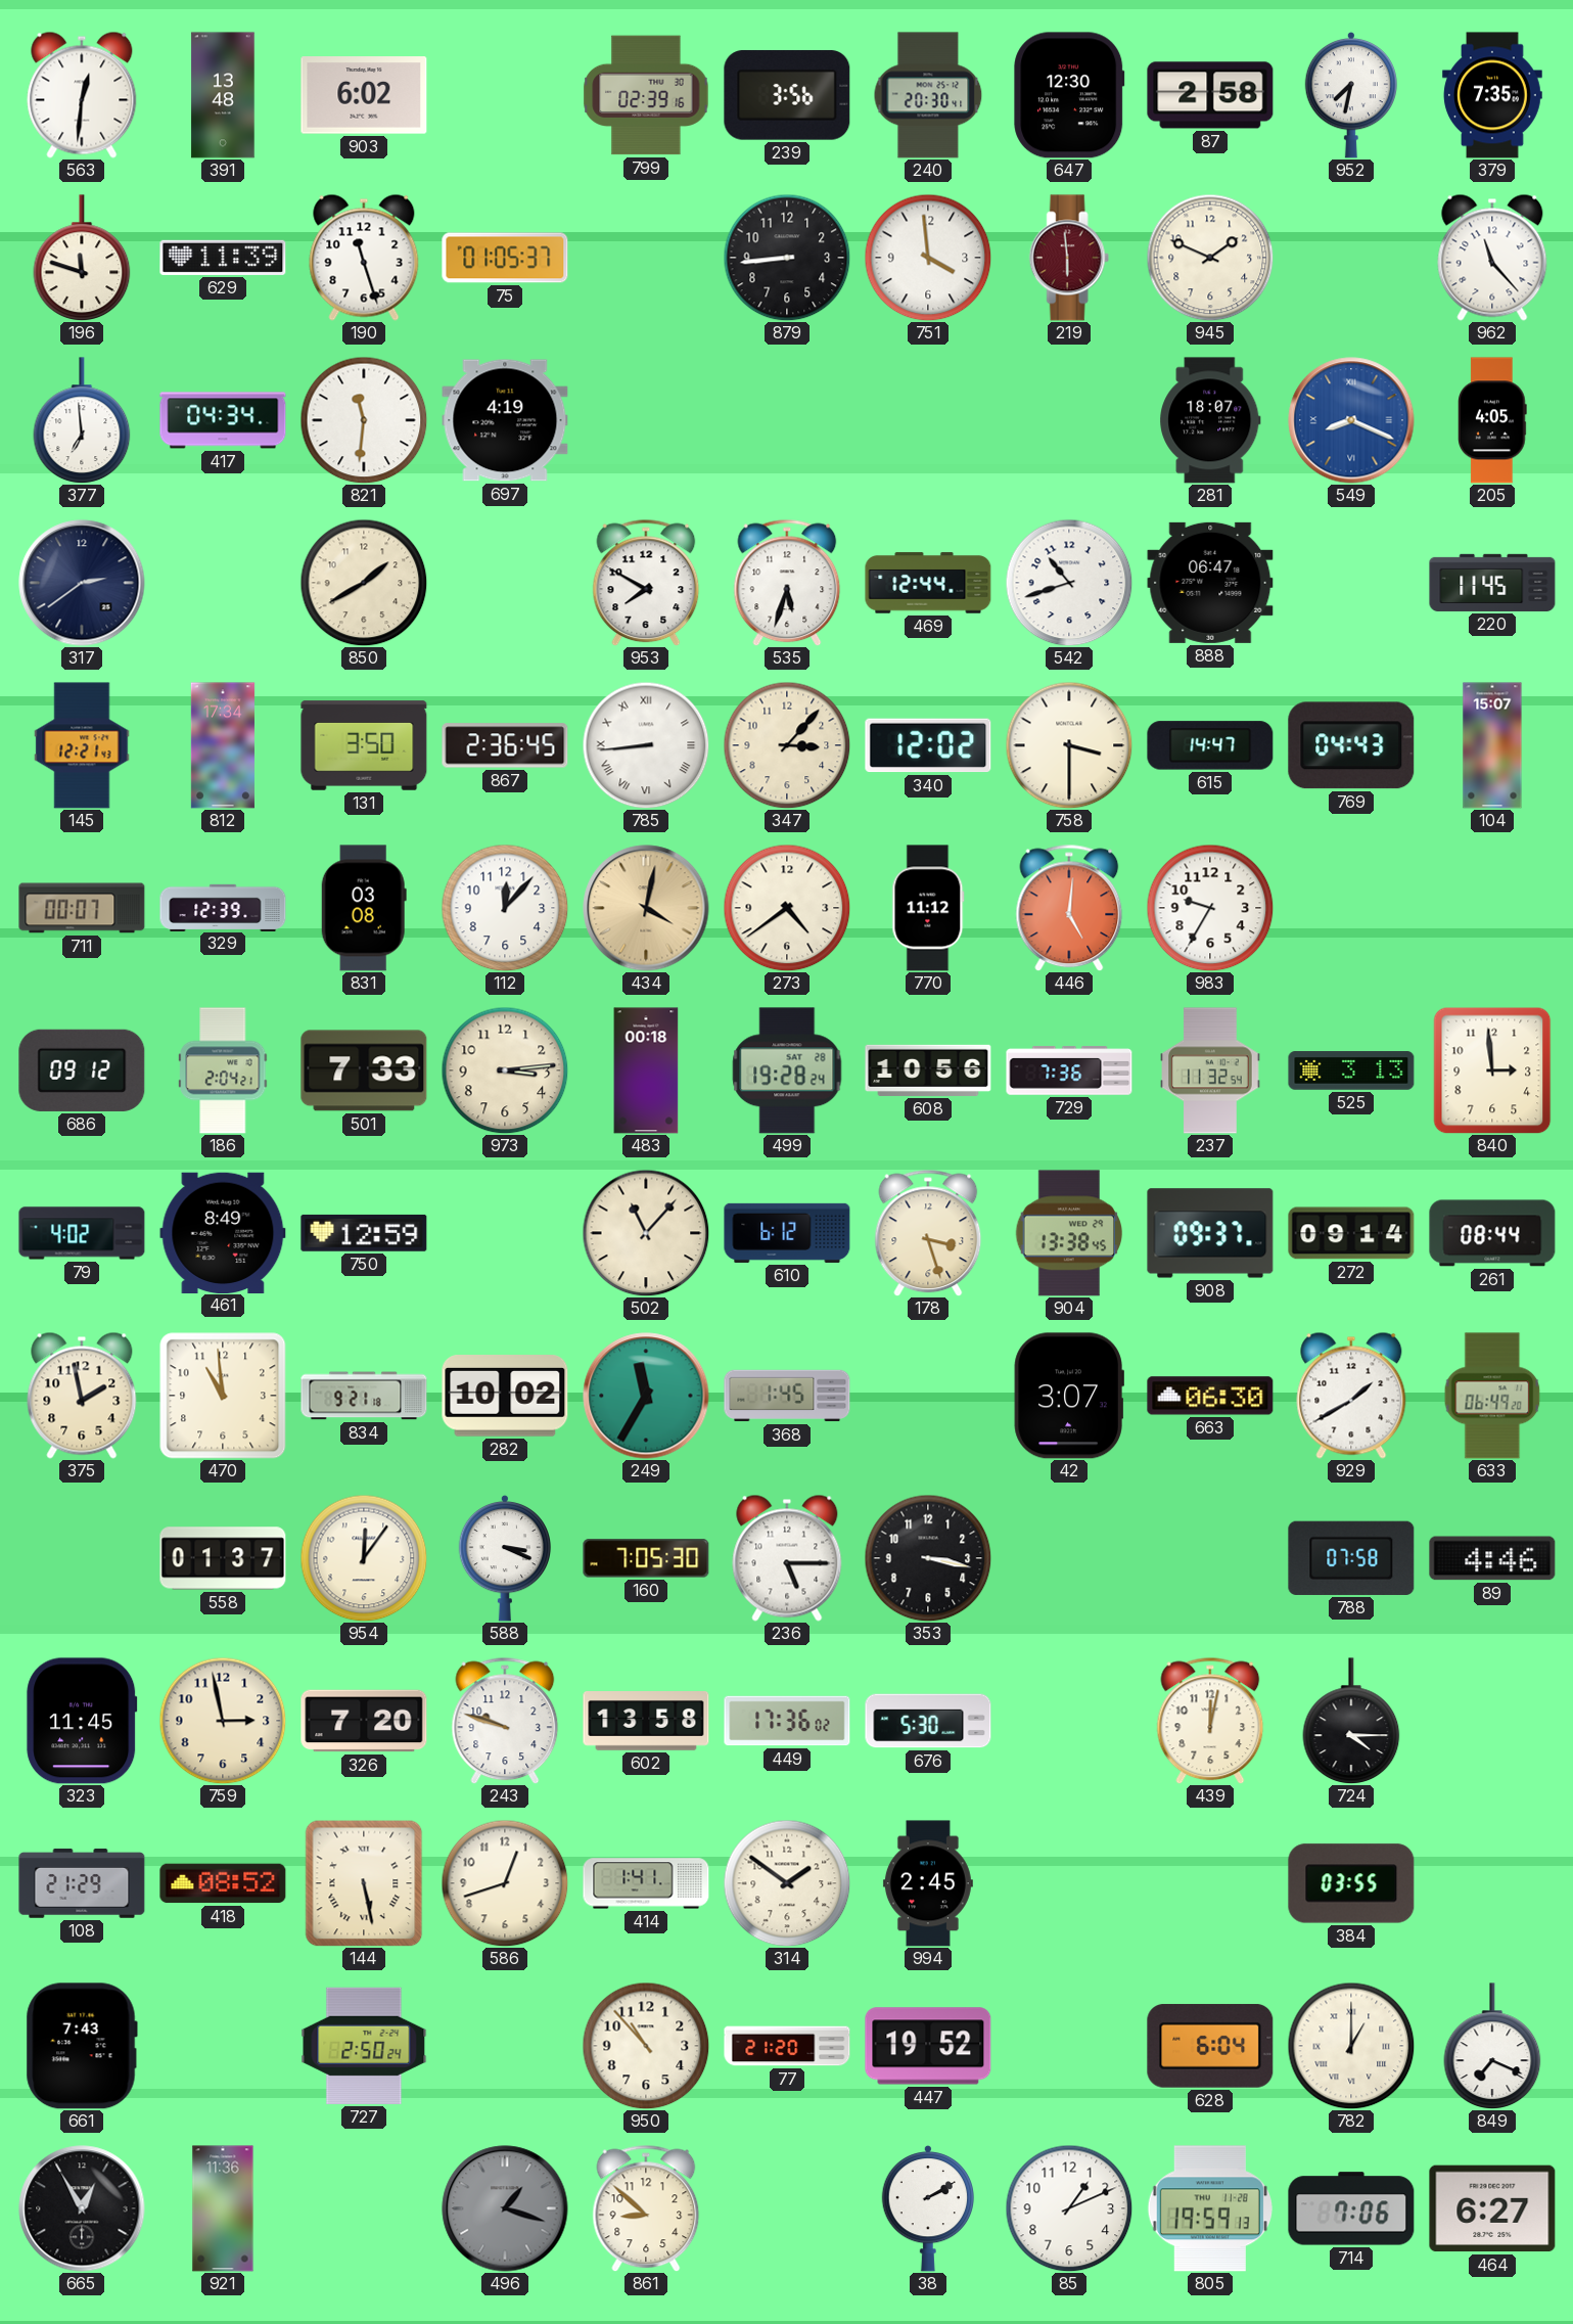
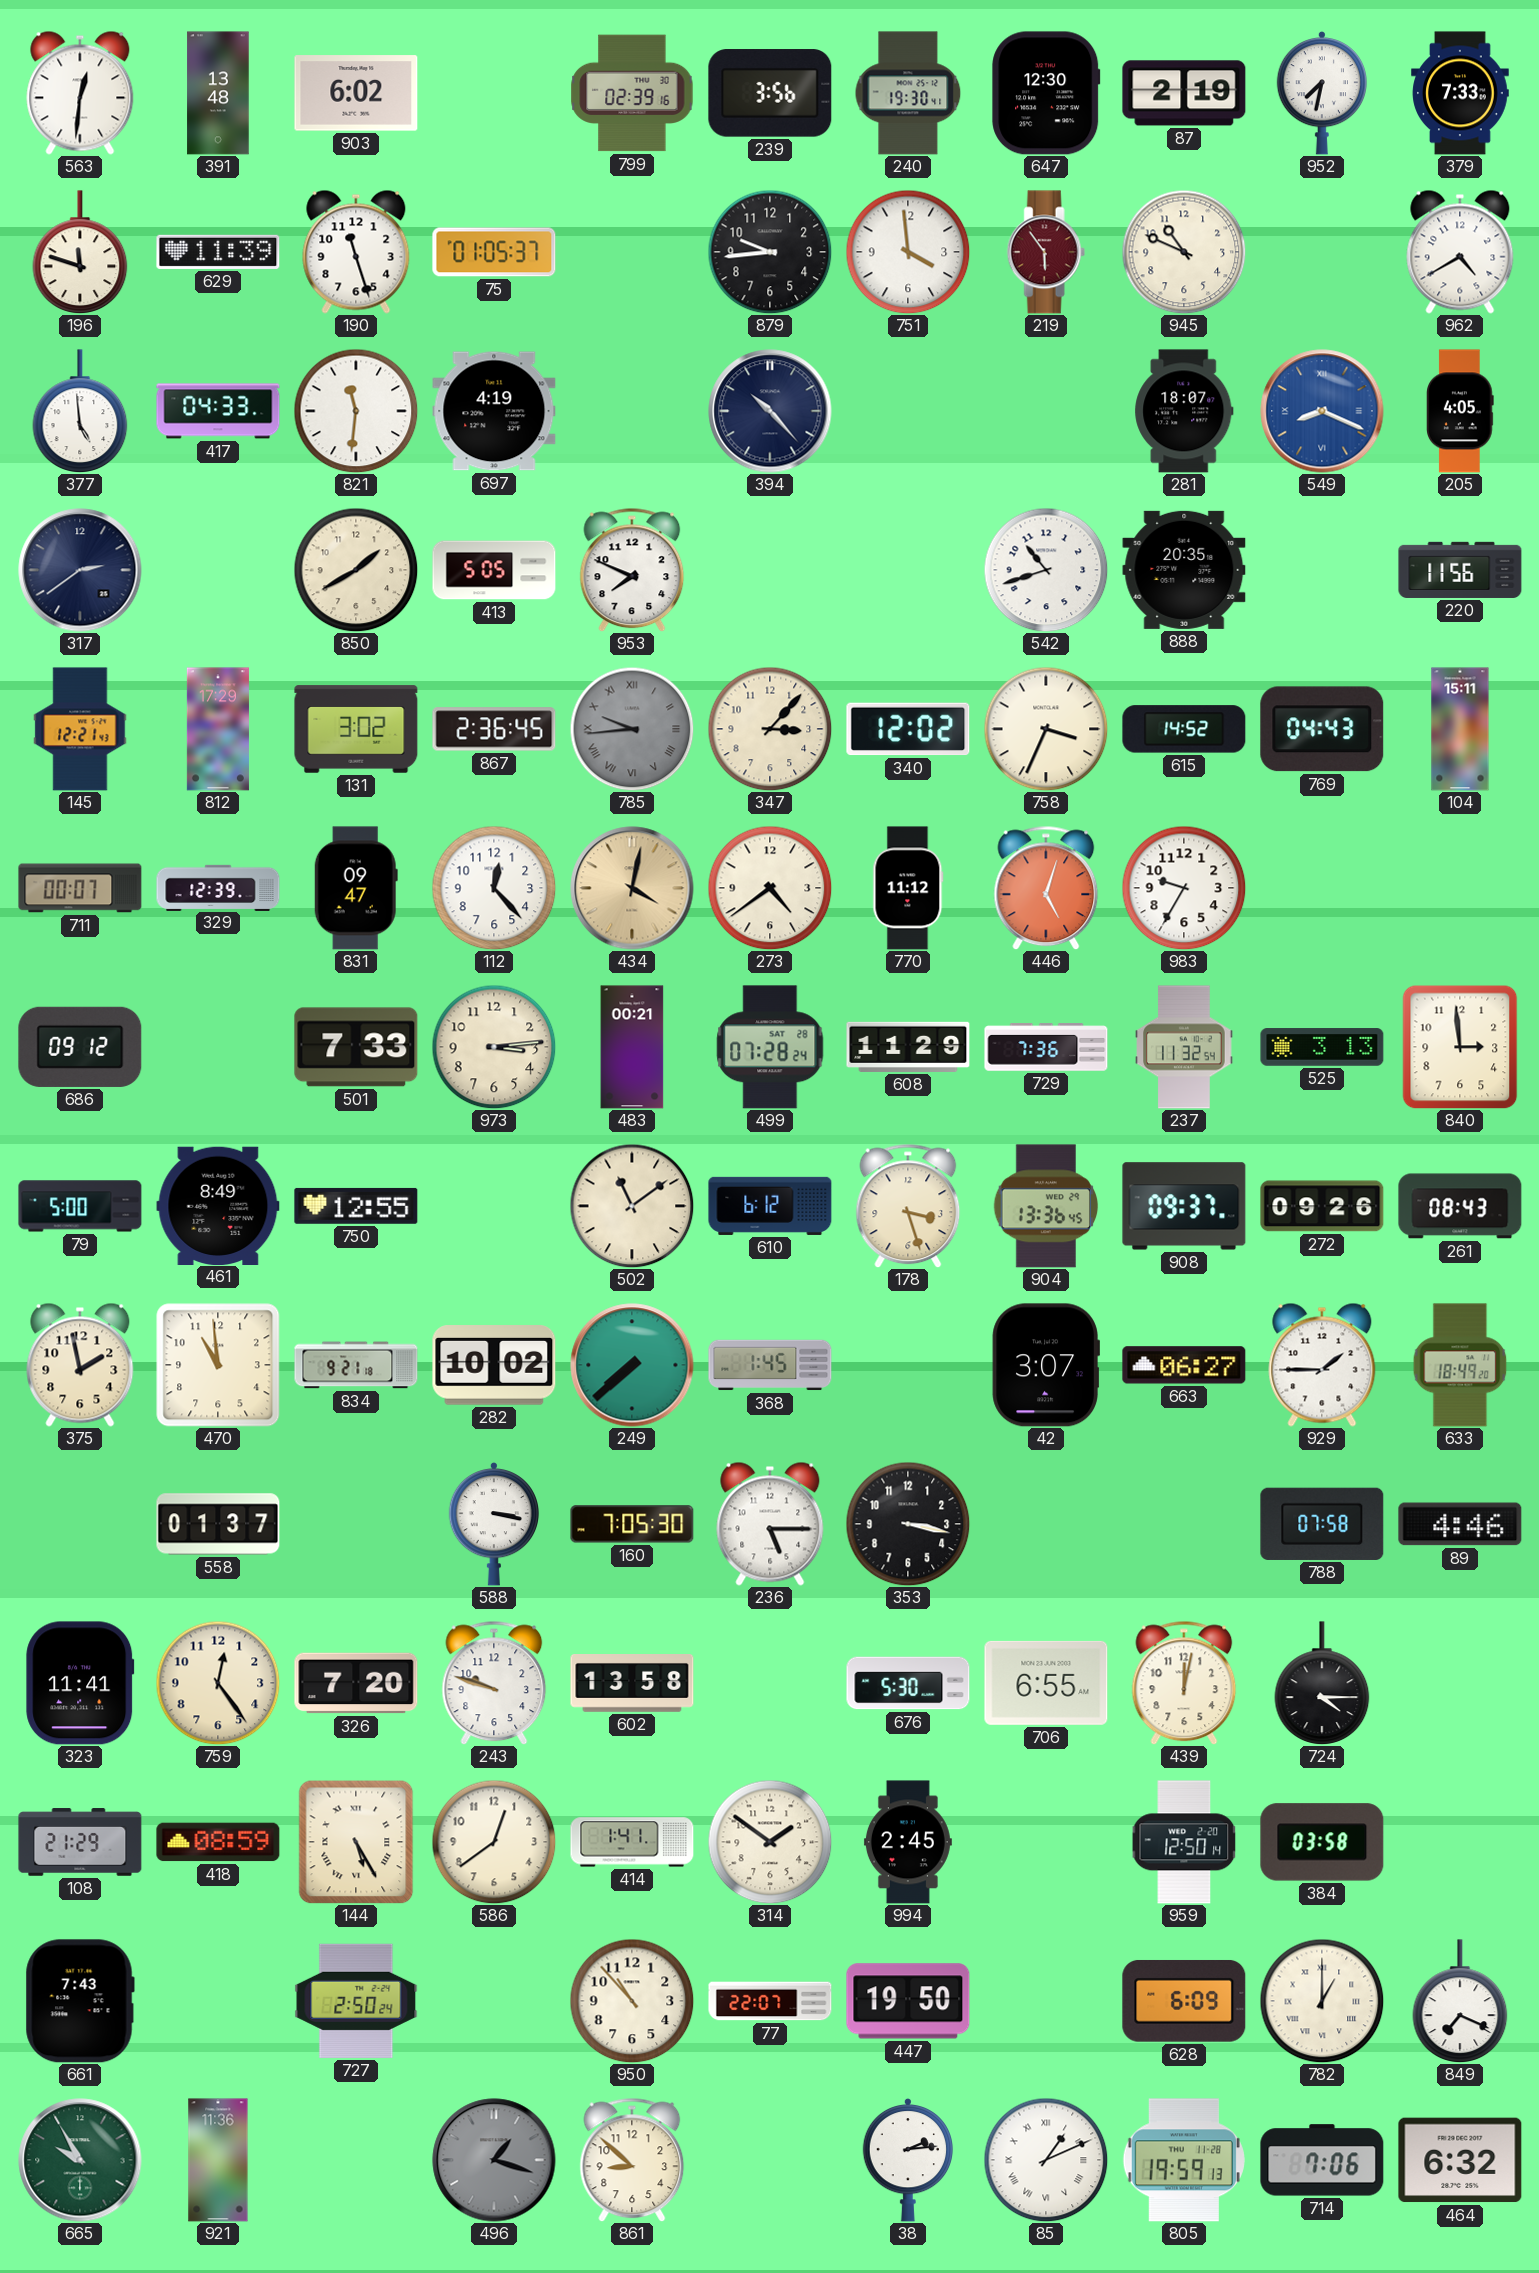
240: 20:30 -> 19:30 (908, 93)
87: 2:58 -> 2:19 (1184, 93)
379: 7:35 -> 7:33 (1460, 93)
879: 8:44 -> 9:44 (770, 252)
219: 5:59 -> 5:54 (1046, 252)
945: 1:49 -> 10:49 (1184, 252)
962: 11:23 -> 4:40 (1460, 252)
377: 6:59 -> 4:59 (80, 411)
417: 04:34 -> 04:33 (218, 411)
394: none -> 10:23 (770, 411)
413: none -> 5:05 (494, 570)
953: 7:50 -> 7:49 (632, 570)
535: 5:33 -> none (787, 583)
469: 12:44 -> none (928, 583)
888: 06:47 -> 20:35 (1184, 570)
220: 11:45 -> 11:56 (1460, 570)
812: 17:34 -> 17:29 (218, 729)
131: 3:50 -> 3:02 (356, 729)
785: 8:44 -> 9:44 (632, 729)
785 dial: white -> grey (632, 729)
758: 3:30 -> 3:34 (1046, 729)
615: 14:47 -> 14:52 (1184, 729)
104: 15:07 -> 15:11 (1460, 729)
831: 03:08 -> 09:47 (356, 888)
112: 12:07 -> 12:23 (494, 888)
446: 5:01 -> 5:03 (1046, 888)
186: 2:04 -> none (223, 1070)
483: 00:18 -> 00:21 (632, 1047)
499: 19:28 -> 07:28 (770, 1047)
608: 10:56 -> 11:29 (908, 1047)
79: 4:02 -> 5:00 (80, 1206)
750: 12:59 -> 12:55 (356, 1206)
502: 11:07 -> 11:09 (632, 1206)
904: 13:38 -> 13:36 (1046, 1206)
272: 09:14 -> 09:26 (1322, 1206)
261: 08:44 -> 08:43 (1460, 1206)
249: 11:35 -> 7:38 (632, 1365)
663: 06:30 -> 06:27 (1184, 1365)
929: 1:40 -> 1:45 (1322, 1365)
633: 06:49 -> 18:49 (1460, 1365)
954: 12:06 -> none (364, 1558)
588: 3:19 -> 3:17 (494, 1524)
323: 11:45 -> 11:41 (80, 1683)
759: 2:58 -> 12:24 (218, 1683)
449: 17:36 -> none (787, 1721)
706: none -> 6:55 (1046, 1683)
418: 08:52 -> 08:59 (218, 1842)
144: 5:28 -> 5:25 (356, 1842)
586: 12:42 -> 12:39 (494, 1842)
959: none -> 12:50 (1184, 1842)
384: 03:55 -> 03:58 (1322, 1842)
77: 21:20 -> 22:07 (770, 2001)
447: 19:52 -> 19:50 (908, 2001)
628: 6:04 -> 6:09 (1184, 2001)
665: 12:55 -> 9:55 (80, 2160)
665 dial: black -> green (80, 2160)
38: 2:10 -> 2:14 (908, 2160)
85 numerals: Arabic -> Roman (1046, 2160)
464: 6:27 -> 6:32 (1460, 2160)
